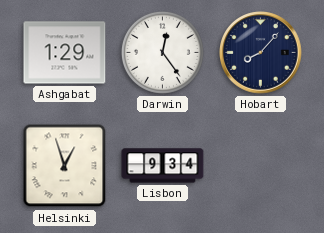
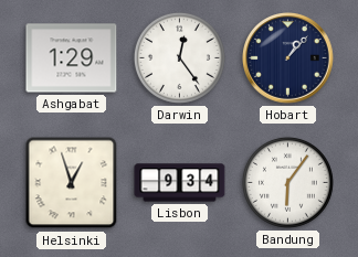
Hobart: 8:07 -> 1:07 (288, 58)
Bandung: none -> 6:06 (287, 182)
